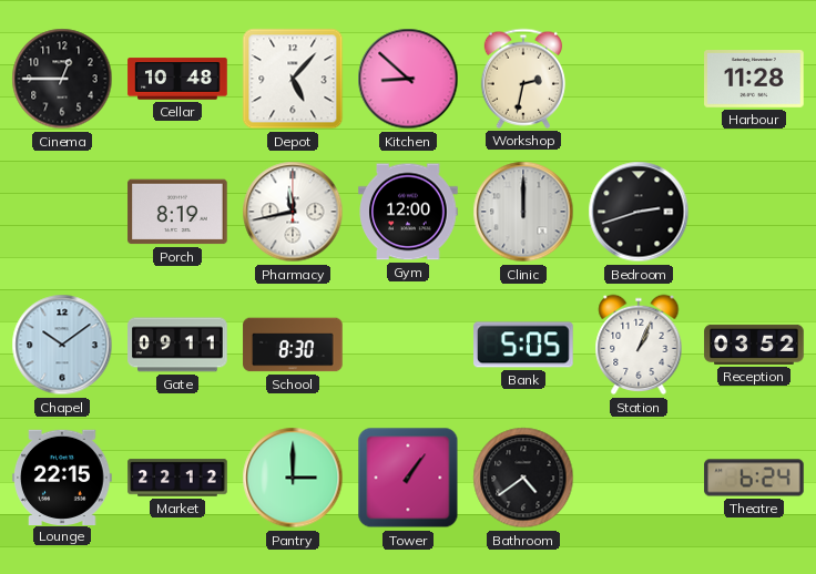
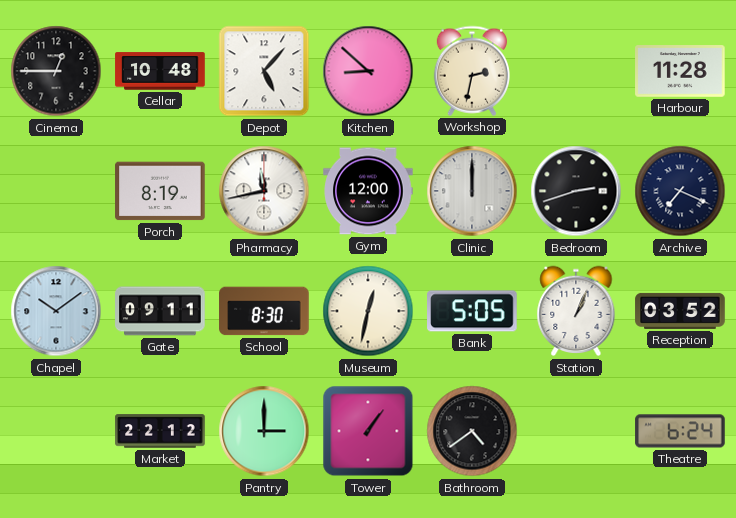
Archive: none -> 7:19 (680, 191)
Museum: none -> 12:32 (368, 311)
Lounge: 22:15 -> none (62, 476)
